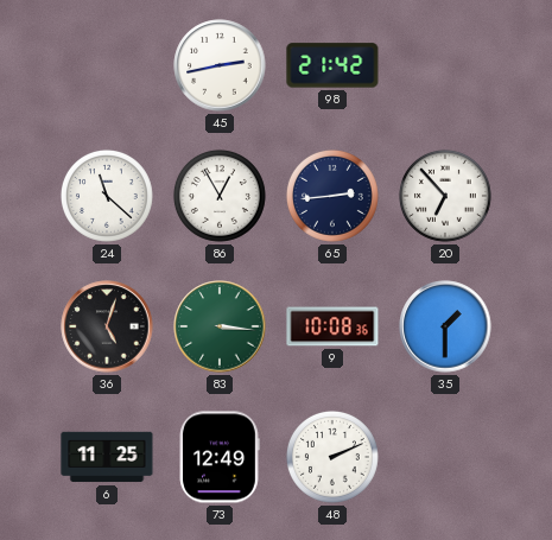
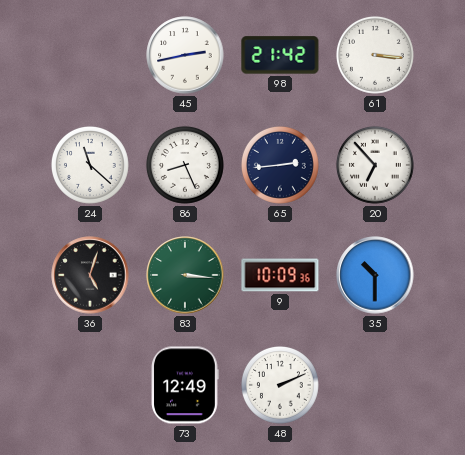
61: none -> 3:16 (375, 55)
86: 12:55 -> 8:26 (185, 165)
9: 10:08 -> 10:09 (280, 275)
35: 1:30 -> 10:30 (375, 275)
6: 11:25 -> none (107, 457)
